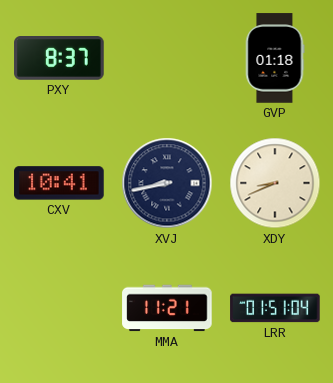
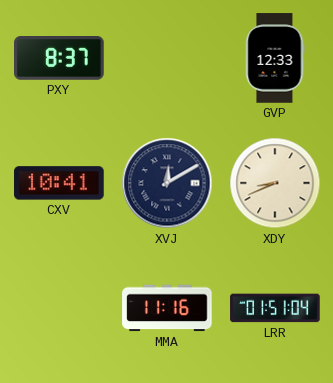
GVP: 01:18 -> 12:33 (275, 58)
XVJ: 8:43 -> 12:10 (167, 183)
MMA: 11:21 -> 11:16 (167, 308)
